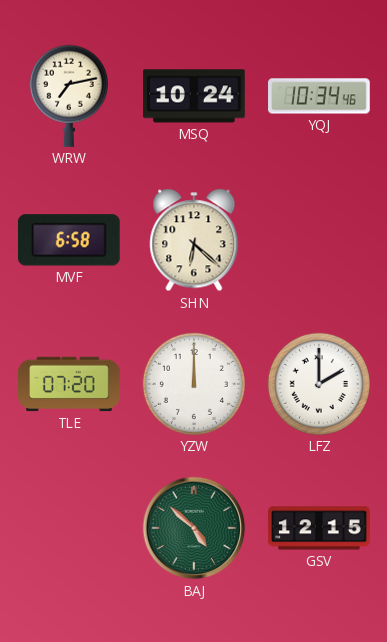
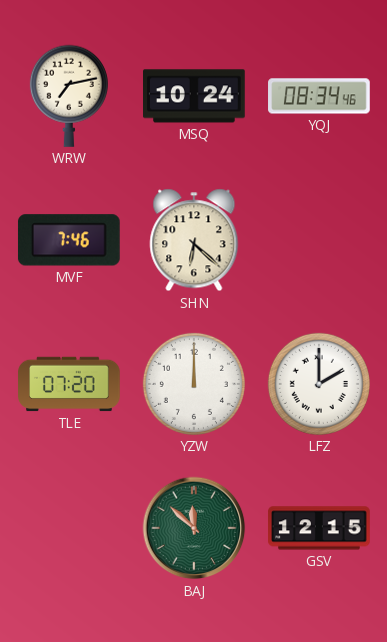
YQJ: 10:34 -> 08:34 (319, 96)
MVF: 6:58 -> 7:46 (69, 240)
BAJ: 4:52 -> 11:52 (194, 528)
